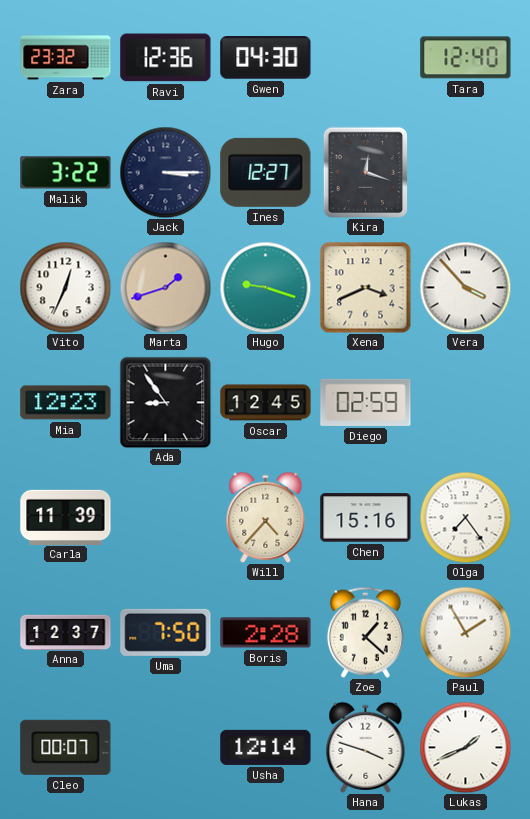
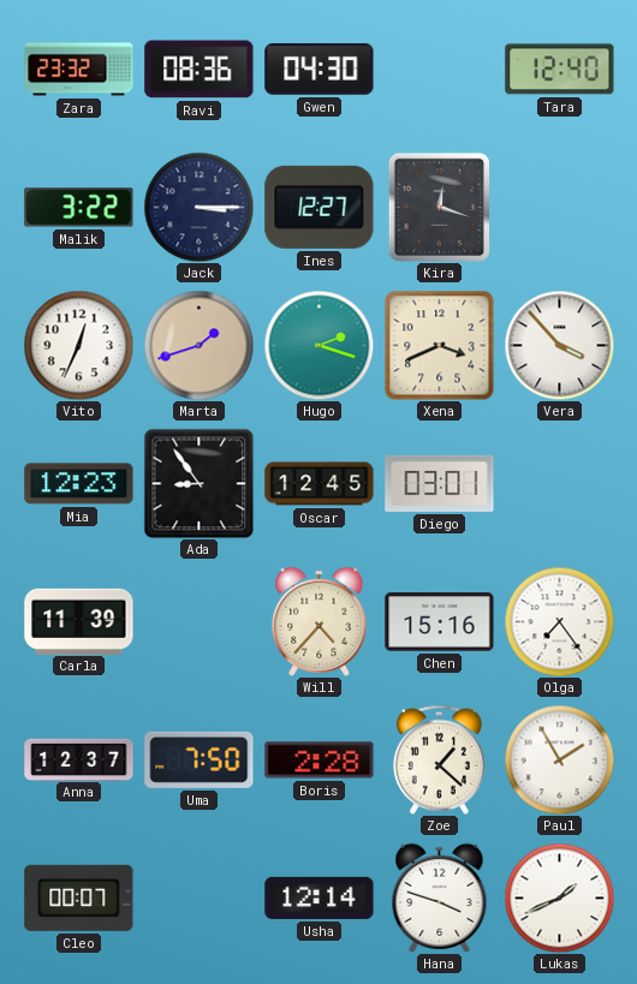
Ravi: 12:36 -> 08:36 (200, 70)
Hugo: 9:18 -> 2:18 (318, 345)
Diego: 02:59 -> 03:01 (440, 483)
